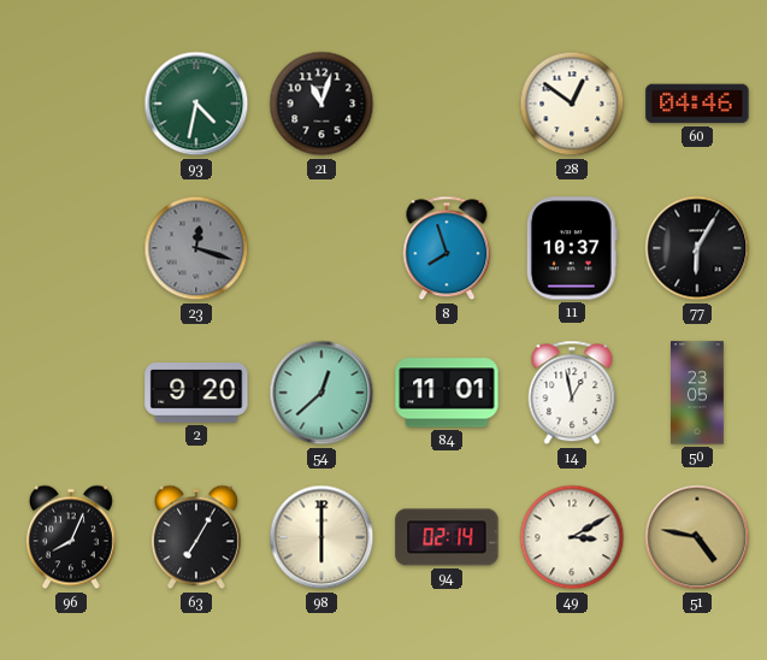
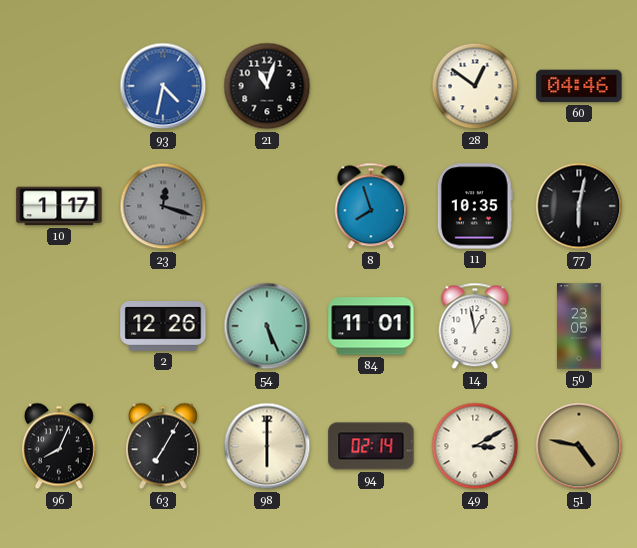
93 dial: green -> blue (163, 86)
10: none -> 1:17 (59, 206)
11: 10:37 -> 10:35 (475, 206)
77: 6:05 -> 6:02 (579, 206)
2: 9:20 -> 12:26 (163, 327)
54: 12:38 -> 5:26 (267, 326)
